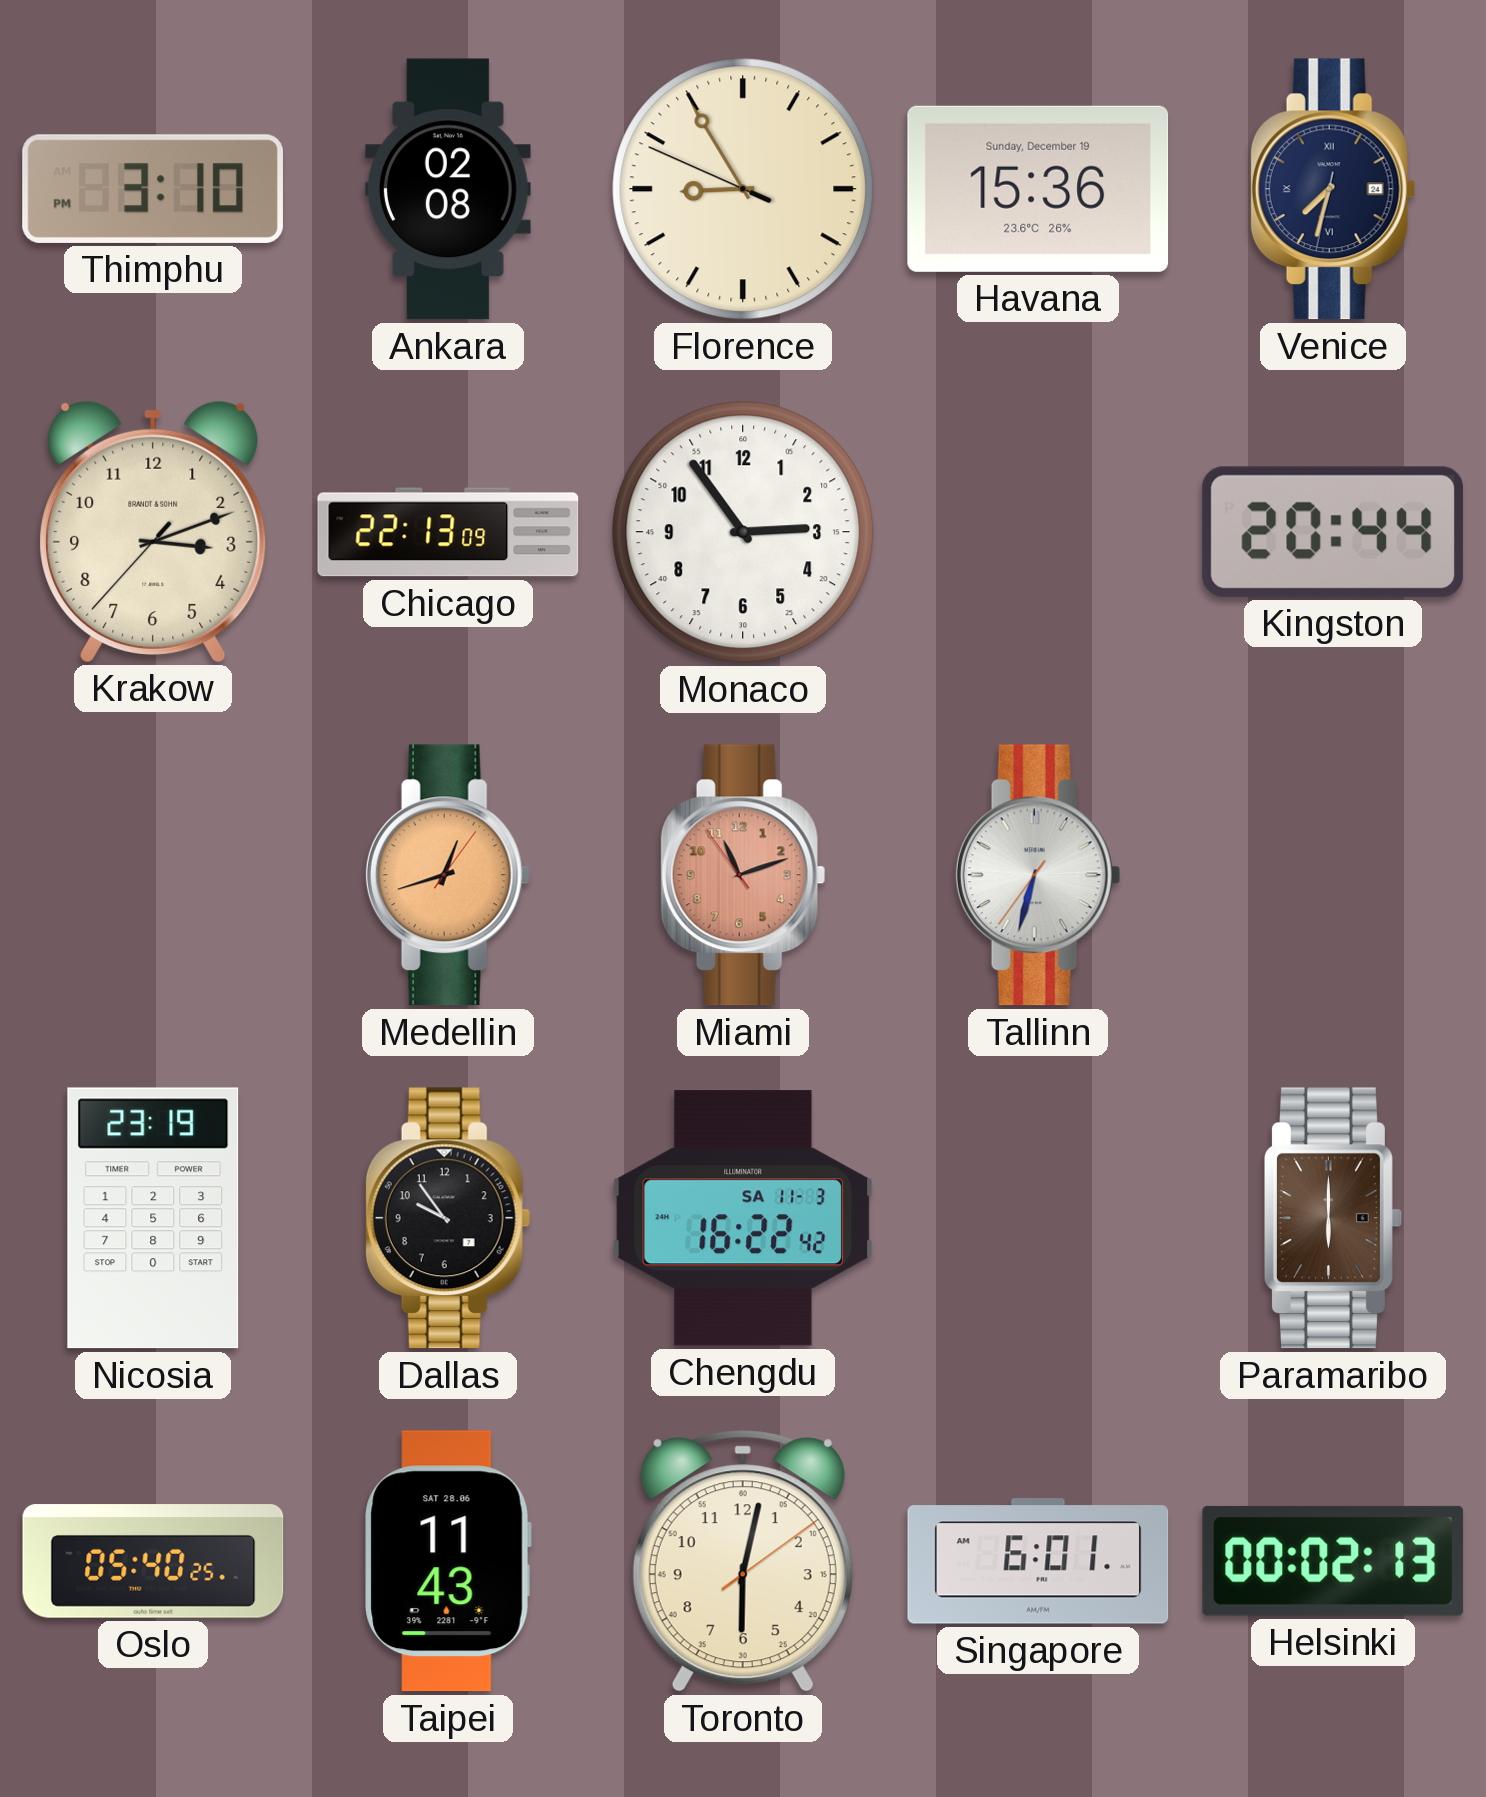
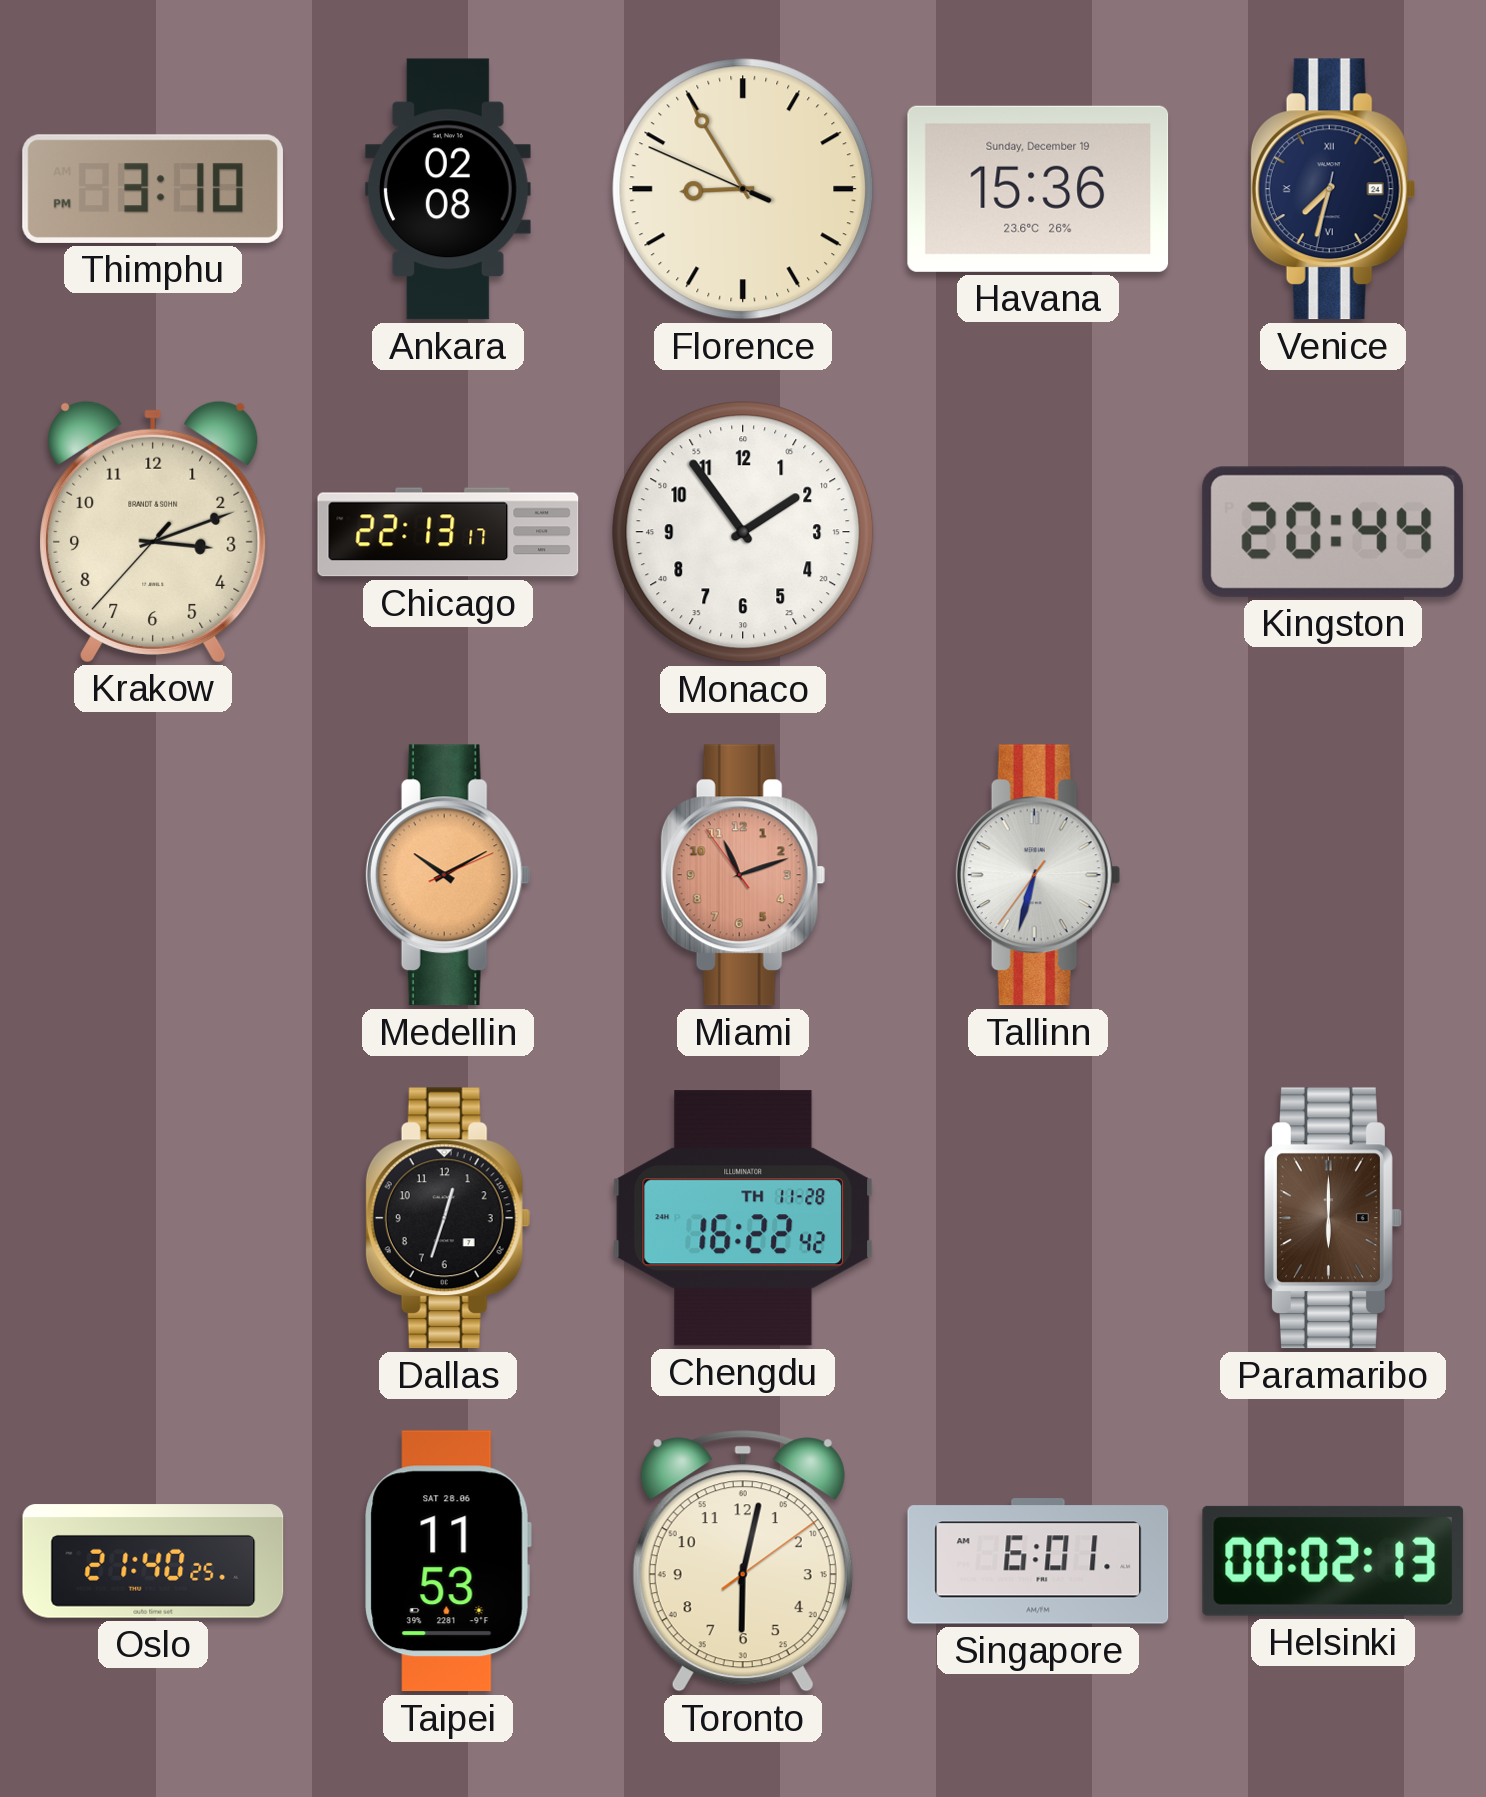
Chicago: 22:13:09 -> 22:13:17 (448, 532)
Monaco: 2:54 -> 1:54 (743, 532)
Medellin: 12:42 -> 10:10 (448, 875)
Nicosia: 23:19 -> none (153, 1218)
Dallas: 9:54 -> 12:33 (448, 1218)
Chengdu date: SA 11-3 -> TH 11-28 (743, 1218)
Oslo: 05:40 -> 21:40 (153, 1561)
Taipei: 11:43 -> 11:53 (448, 1561)
